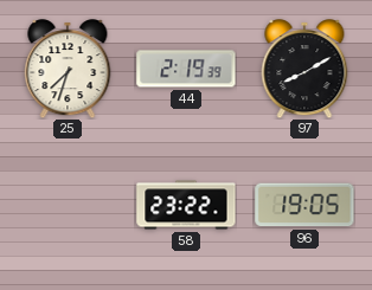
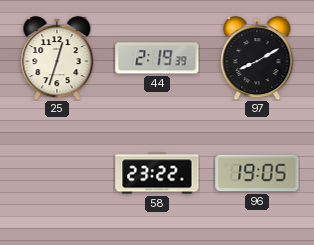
25: 7:33 -> 12:33 (57, 58)
